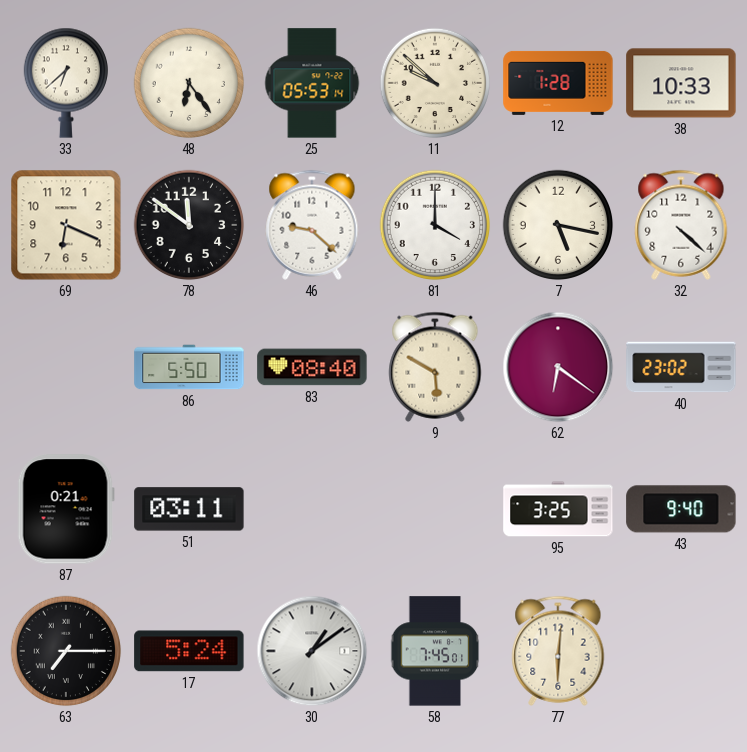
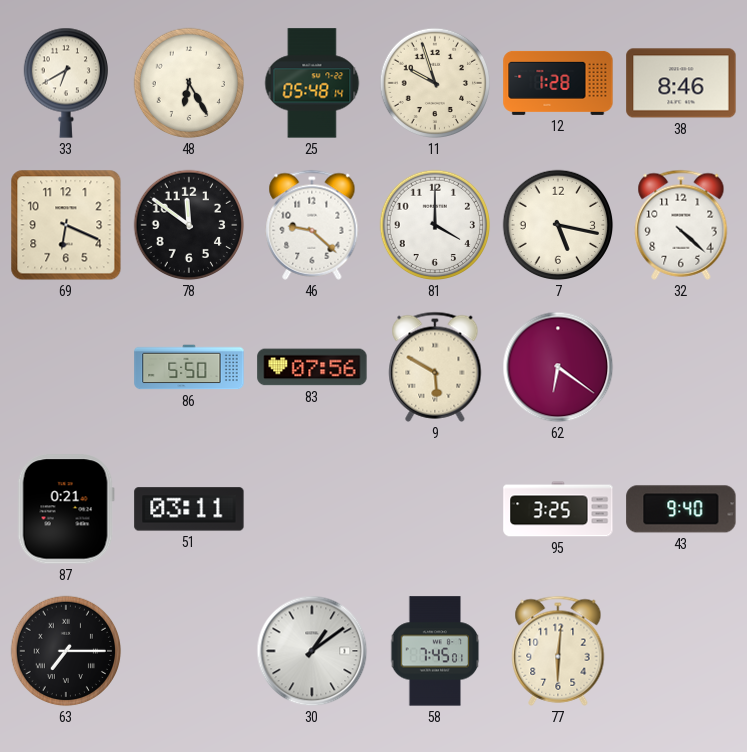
33: 6:38 -> 6:40 (65, 83)
48: 6:24 -> 6:25 (189, 83)
25: 05:53 -> 05:48 (312, 83)
11: 9:52 -> 9:57 (435, 83)
38: 10:33 -> 8:46 (681, 83)
83: 08:40 -> 07:56 (312, 367)
40: 23:02 -> none (681, 367)
17: 5:24 -> none (189, 651)
